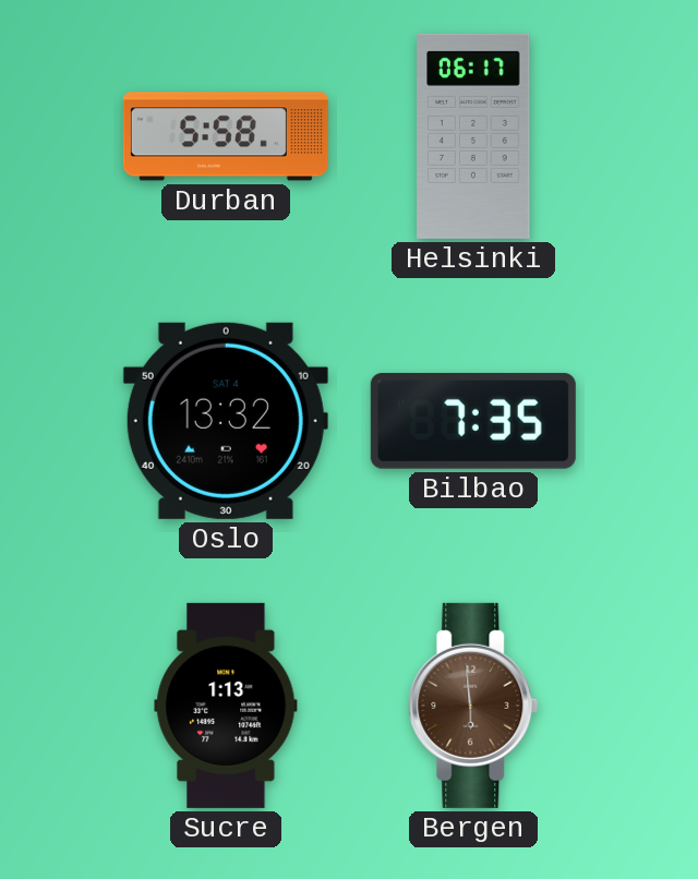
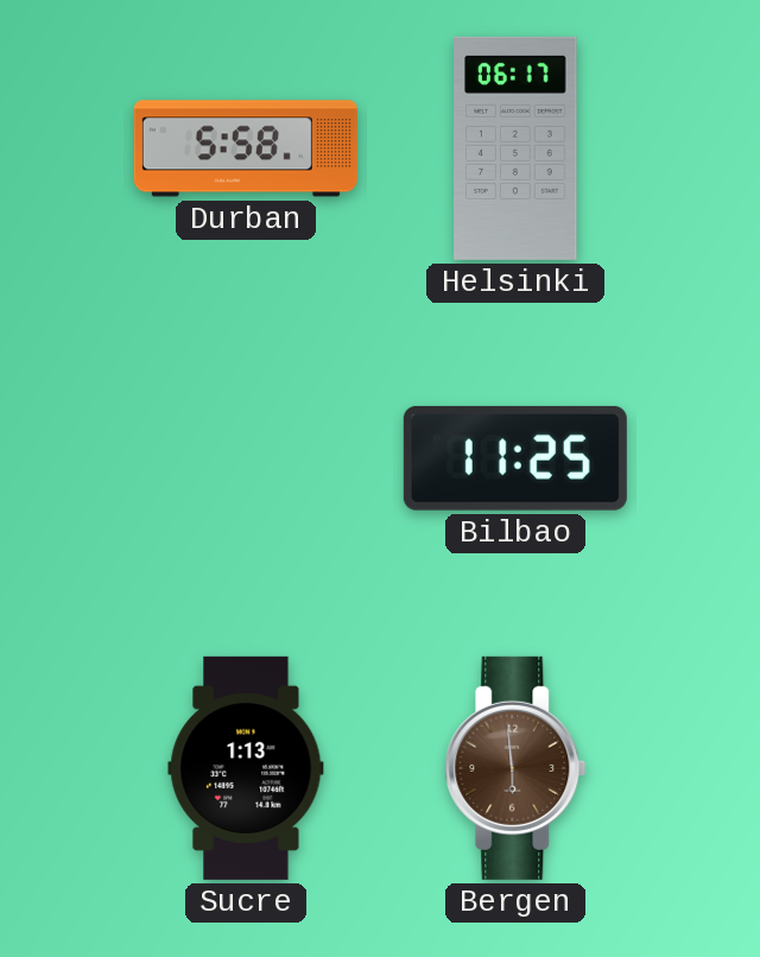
Oslo: 13:32 -> none (226, 421)
Bilbao: 7:35 -> 11:25 (515, 458)
